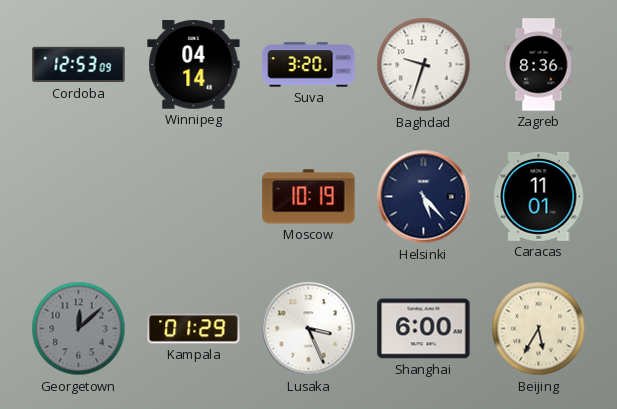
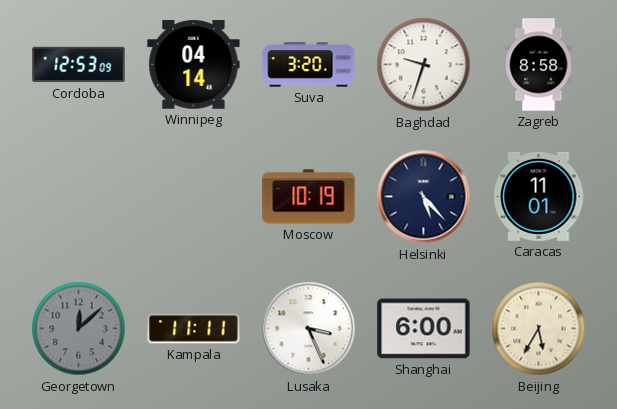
Zagreb: 8:36 -> 8:58 (539, 65)
Kampala: 01:29 -> 11:11 (194, 329)
